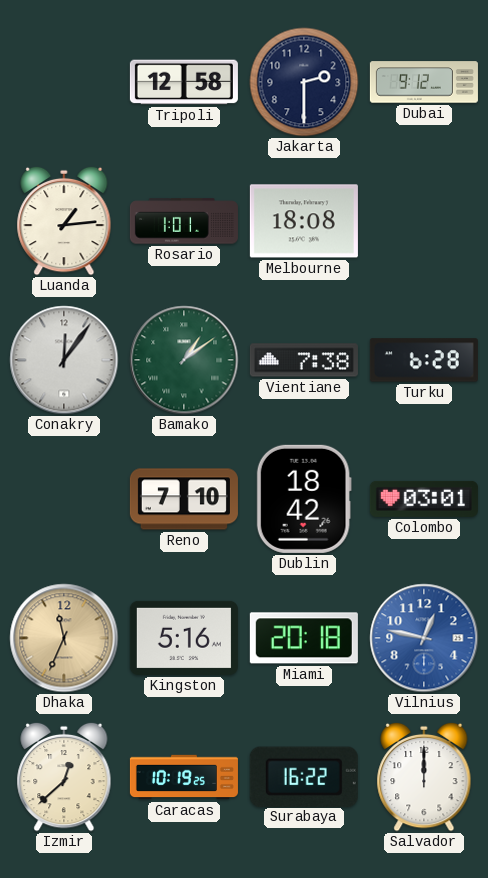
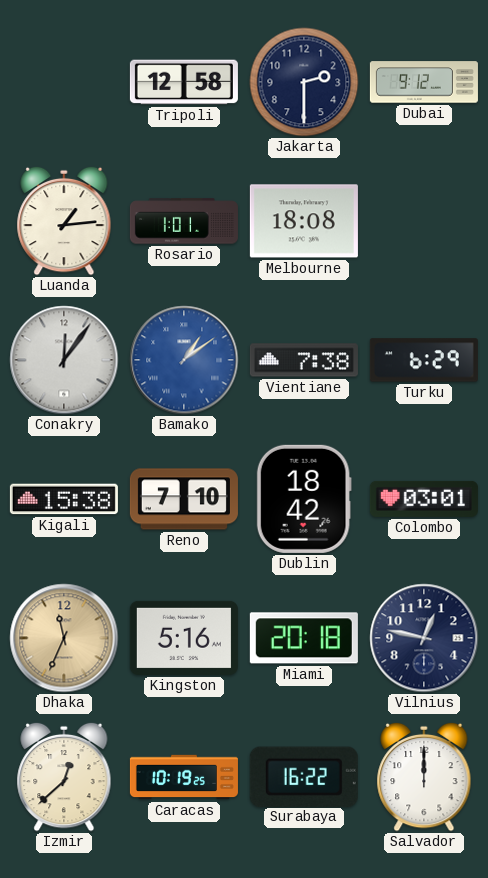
Bamako dial: green -> blue (184, 360)
Turku: 6:28 -> 6:29 (424, 360)
Kigali: none -> 15:38 (64, 499)
Vilnius dial: blue -> navy (424, 638)
